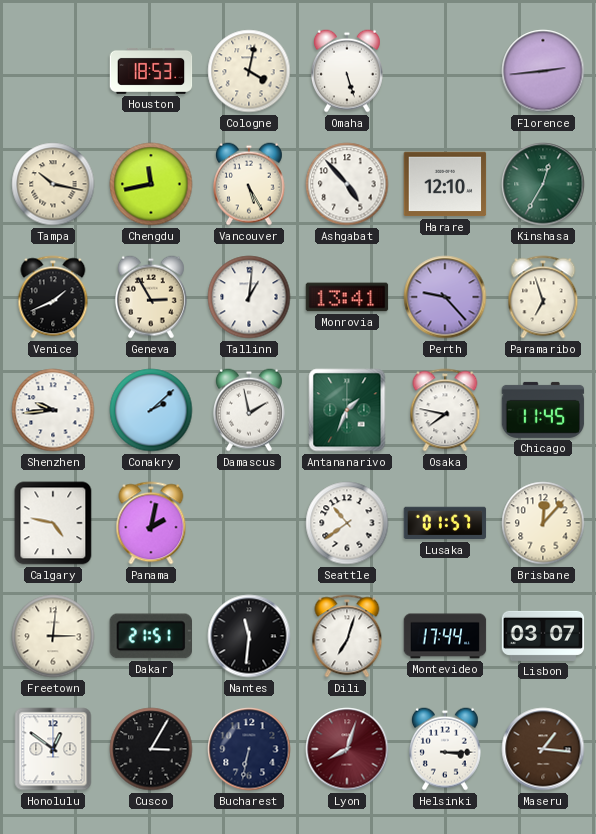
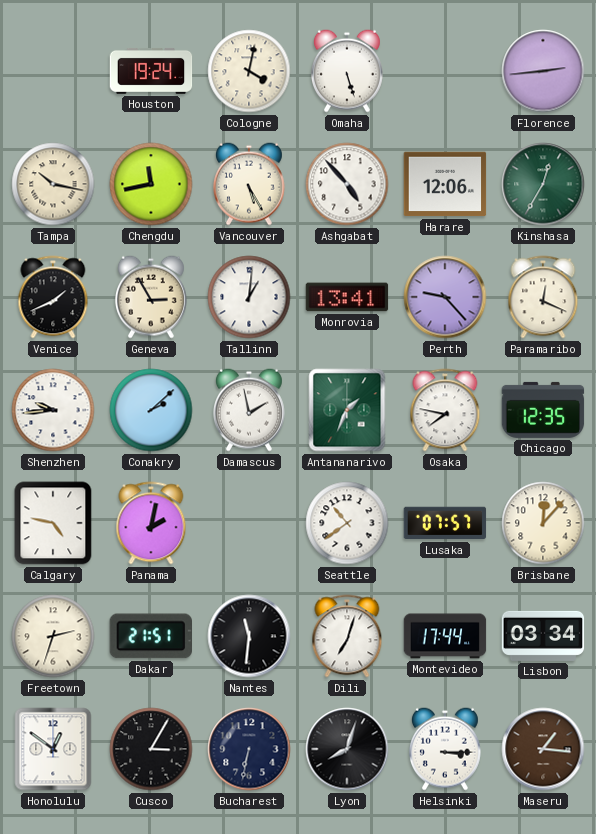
Houston: 18:53 -> 19:24 (151, 71)
Harare: 12:10 -> 12:06 (445, 184)
Paramaribo: 6:57 -> 12:19 (543, 297)
Chicago: 11:45 -> 12:35 (543, 410)
Lusaka: 01:57 -> 07:57 (445, 523)
Freetown: 3:01 -> 2:33 (53, 636)
Lisbon: 03:07 -> 03:34 (543, 636)
Lyon dial: burgundy -> black (347, 749)
